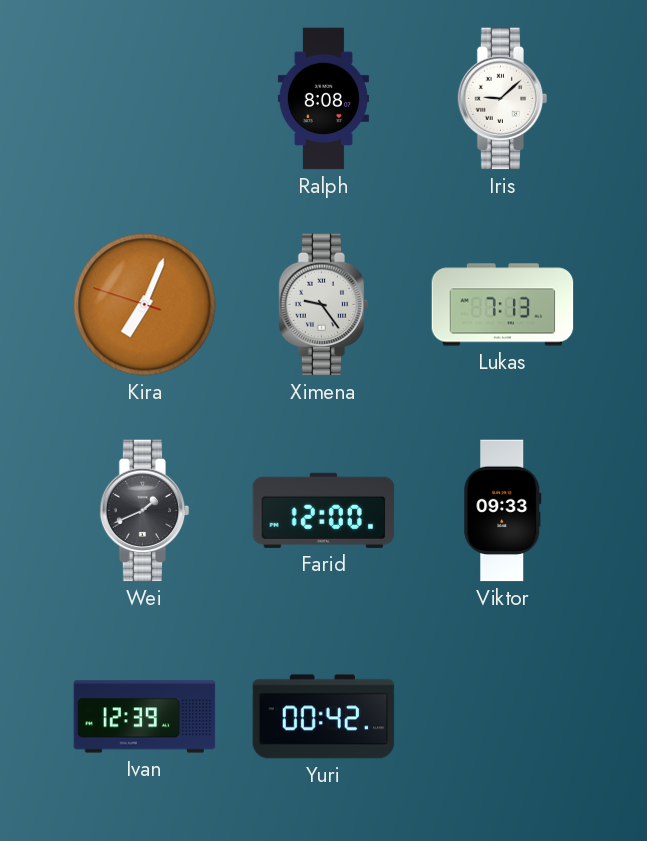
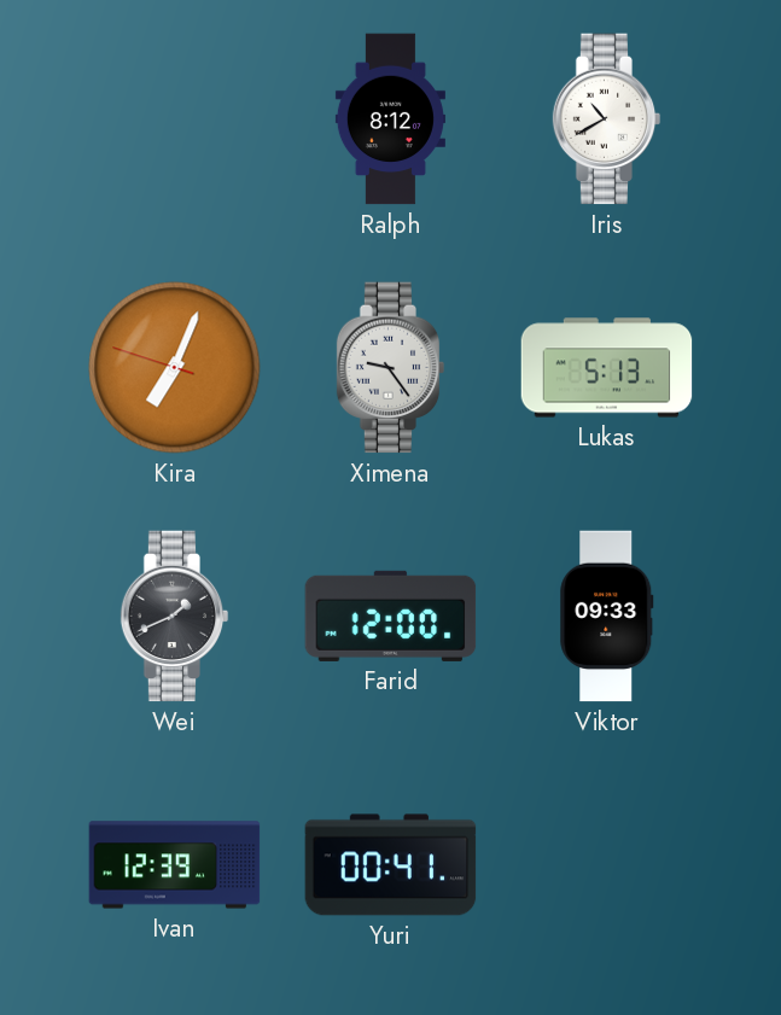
Ralph: 8:08 -> 8:12 (390, 119)
Iris: 9:08 -> 10:40 (607, 119)
Lukas: 7:13 -> 5:13 (607, 368)
Yuri: 00:42 -> 00:41 (391, 865)
